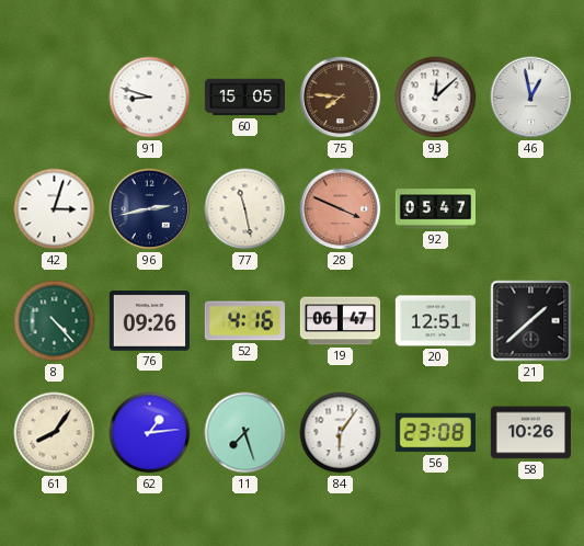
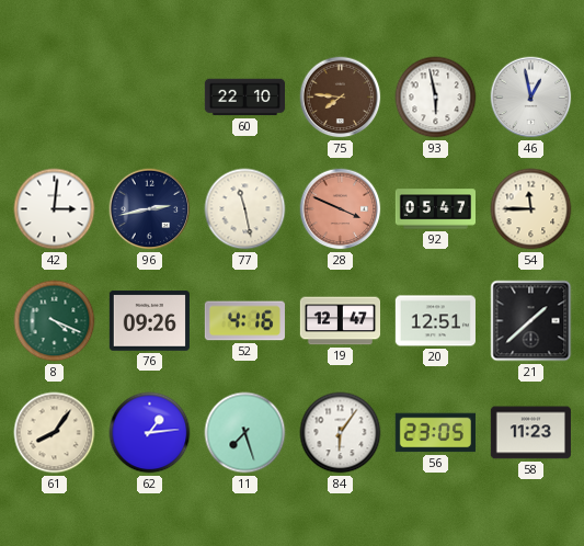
91: 8:48 -> none (150, 98)
60: 15:05 -> 22:10 (244, 98)
93: 12:08 -> 5:58 (436, 98)
42: 3:03 -> 3:01 (55, 209)
54: none -> 11:45 (531, 209)
8: 4:23 -> 4:19 (55, 321)
19: 06:47 -> 12:47 (340, 321)
56: 23:08 -> 23:05 (435, 433)
58: 10:26 -> 11:23 (530, 433)
